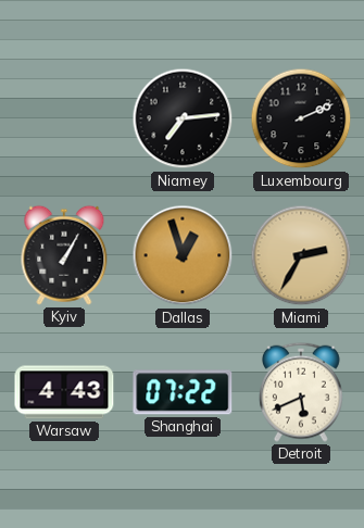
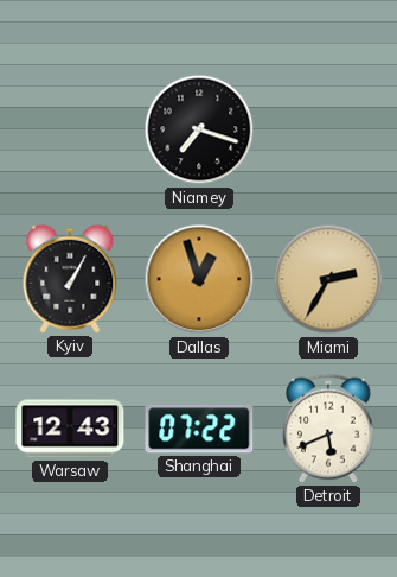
Niamey: 7:14 -> 7:18 (199, 129)
Luxembourg: 2:11 -> none (301, 118)
Warsaw: 4:43 -> 12:43 (70, 429)
